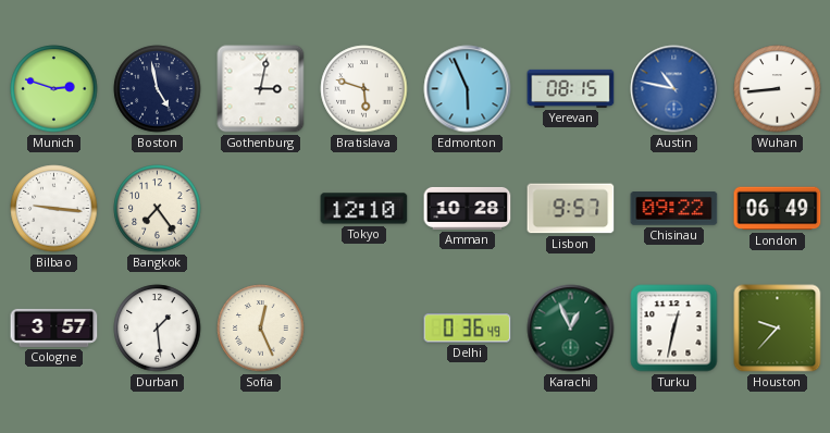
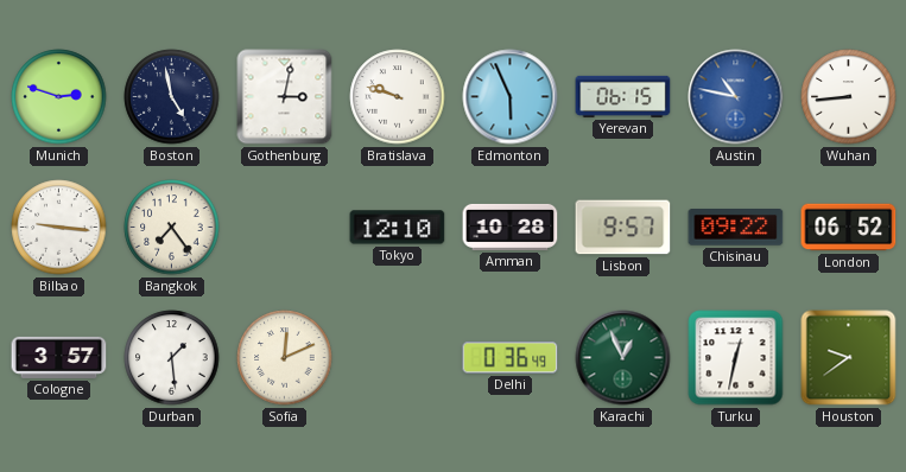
Bratislava: 5:48 -> 9:48 (398, 97)
Yerevan: 08:15 -> 06:15 (623, 96)
London: 06:49 -> 06:52 (849, 228)
Sofia: 12:26 -> 12:11 (285, 358)
Houston: 9:37 -> 9:39 (849, 358)
